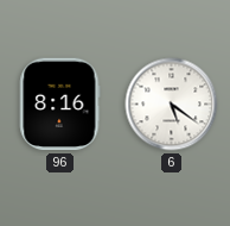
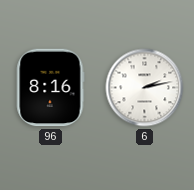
6: 5:21 -> 2:13 (145, 88)
